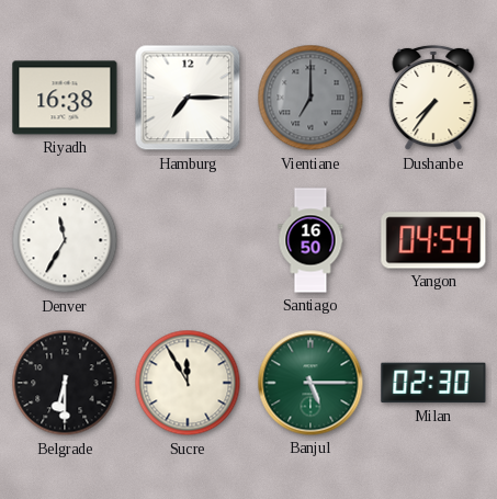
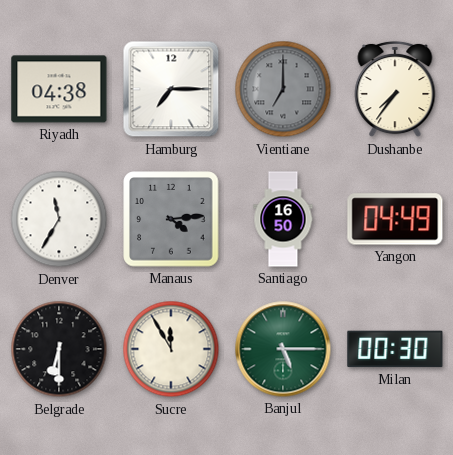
Riyadh: 16:38 -> 04:38 (59, 89)
Manaus: none -> 4:14 (171, 219)
Yangon: 04:54 -> 04:49 (395, 219)
Milan: 02:30 -> 00:30 (395, 349)
